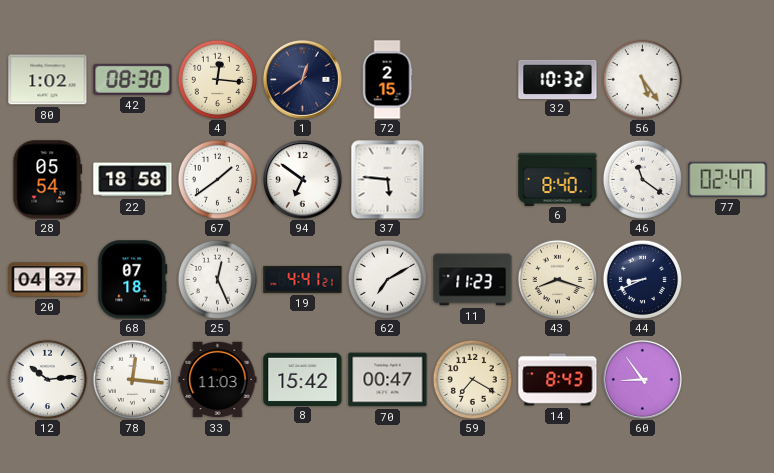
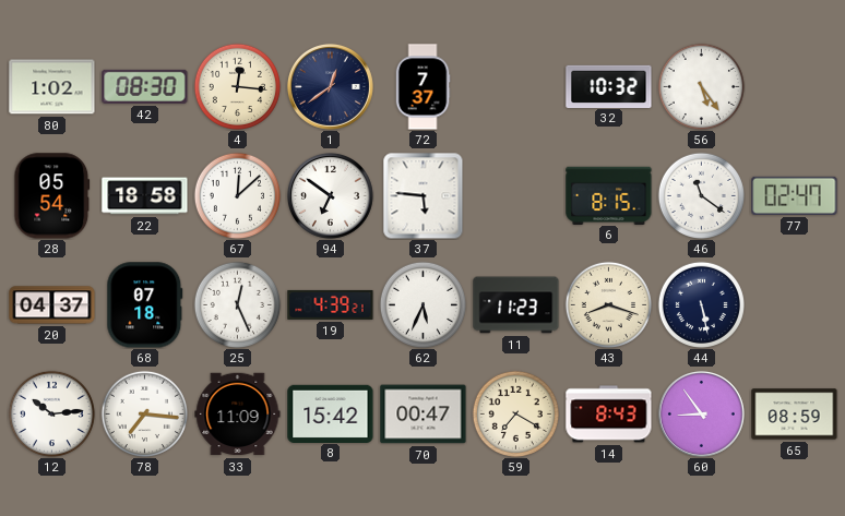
72: 2:15 -> 7:37 (422, 87)
67: 1:39 -> 12:08 (237, 195)
6: 8:40 -> 8:15 (609, 195)
19: 4:41 -> 4:39 (331, 304)
62: 7:10 -> 5:34 (422, 304)
44: 8:41 -> 5:28 (701, 304)
78: 12:16 -> 7:16 (144, 413)
33: 11:03 -> 11:09 (238, 415)
65: none -> 08:59 (795, 415)
